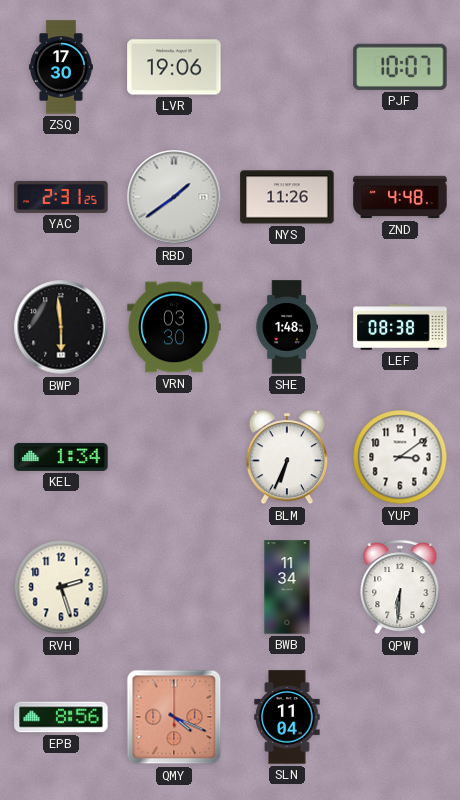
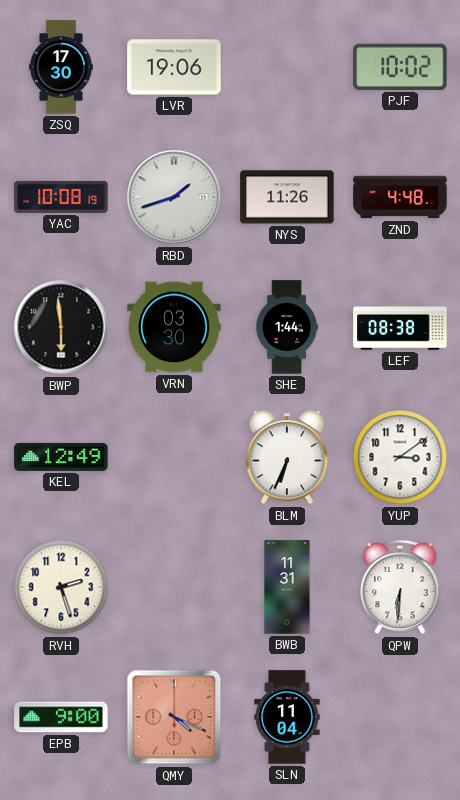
PJF: 10:07 -> 10:02 (400, 67)
YAC: 2:31 -> 10:08 (61, 197)
RBD: 1:39 -> 1:42 (174, 197)
SHE: 1:48 -> 1:44 (287, 327)
KEL: 1:34 -> 12:49 (61, 457)
BWB: 11:34 -> 11:31 (287, 587)
EPB: 8:56 -> 9:00 (61, 717)
